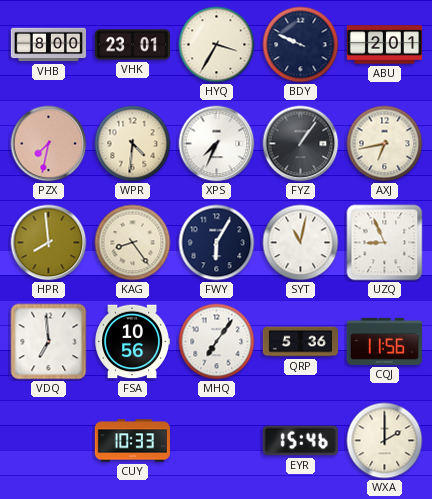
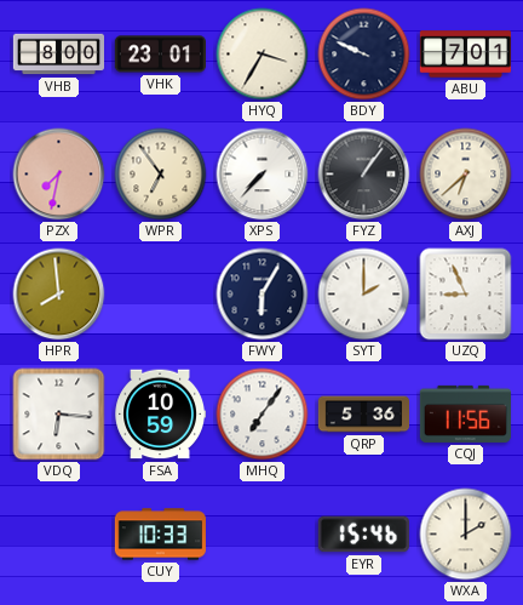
ABU: 2:01 -> 7:01 (465, 55)
WPR: 4:31 -> 6:54 (161, 175)
XPS: 7:34 -> 7:37 (263, 175)
AXJ: 6:43 -> 6:38 (466, 175)
KAG: 8:24 -> none (133, 243)
SYT: 11:02 -> 2:00 (364, 295)
VDQ: 6:59 -> 6:16 (59, 415)
FSA: 10:56 -> 10:59 (160, 415)
